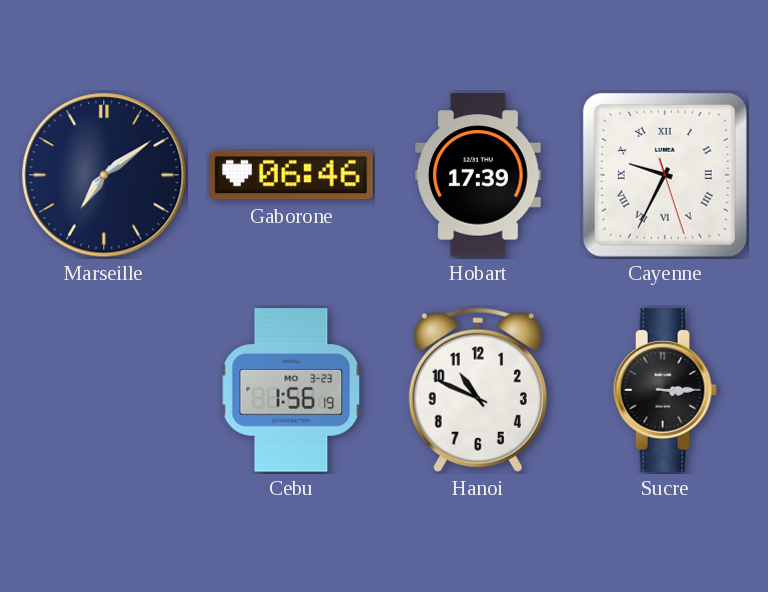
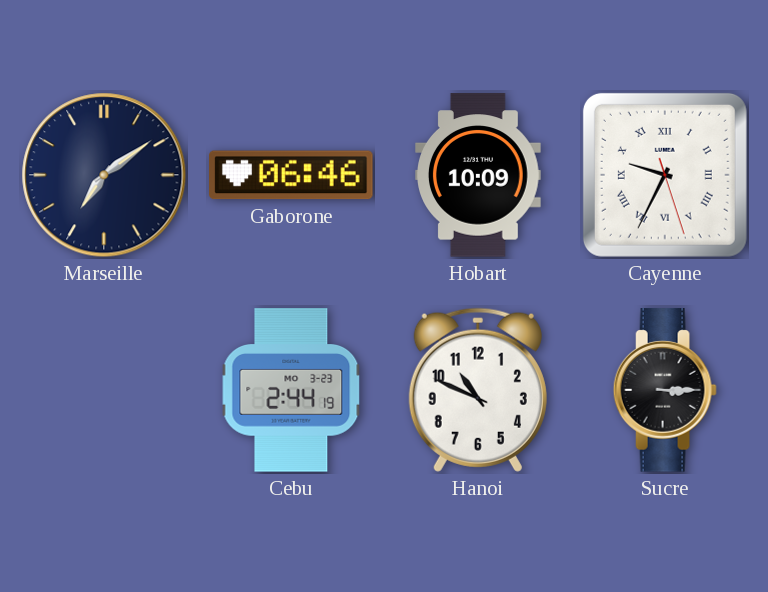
Hobart: 17:39 -> 10:09 (479, 175)
Cebu: 1:56 -> 2:44 (291, 390)
